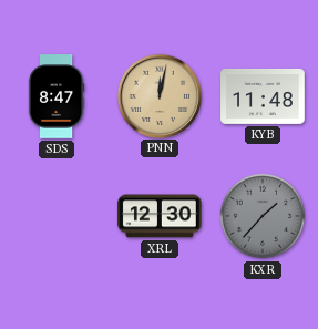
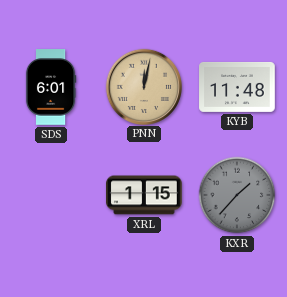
SDS: 8:47 -> 6:01 (51, 87)
XRL: 12:30 -> 1:15 (144, 195)
